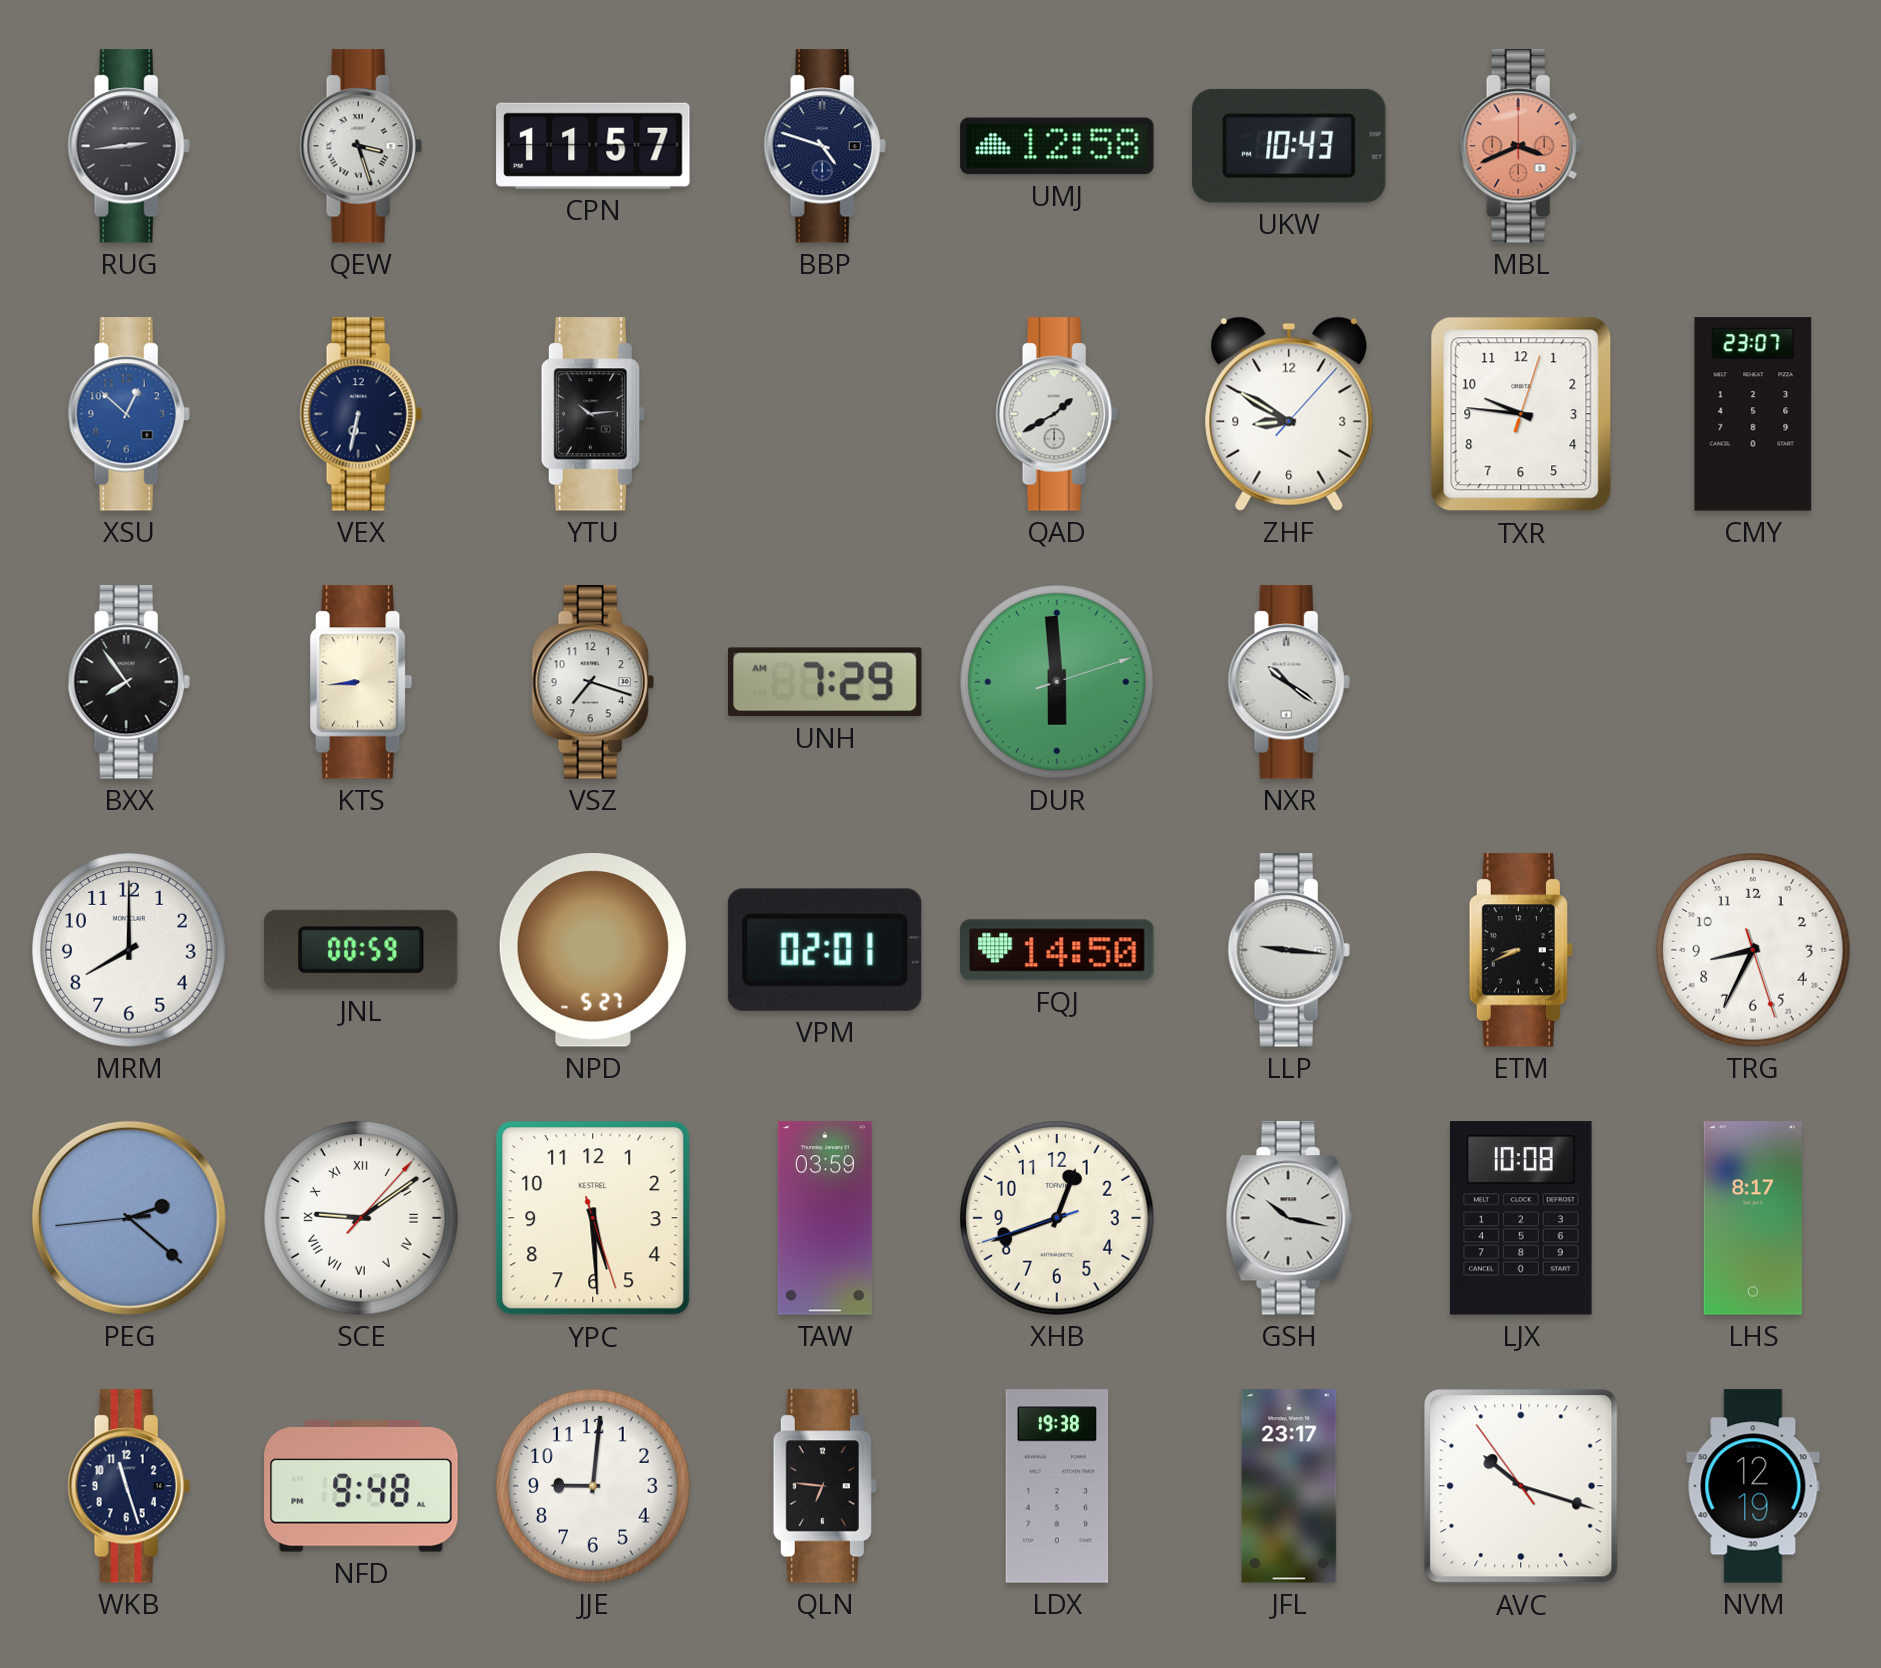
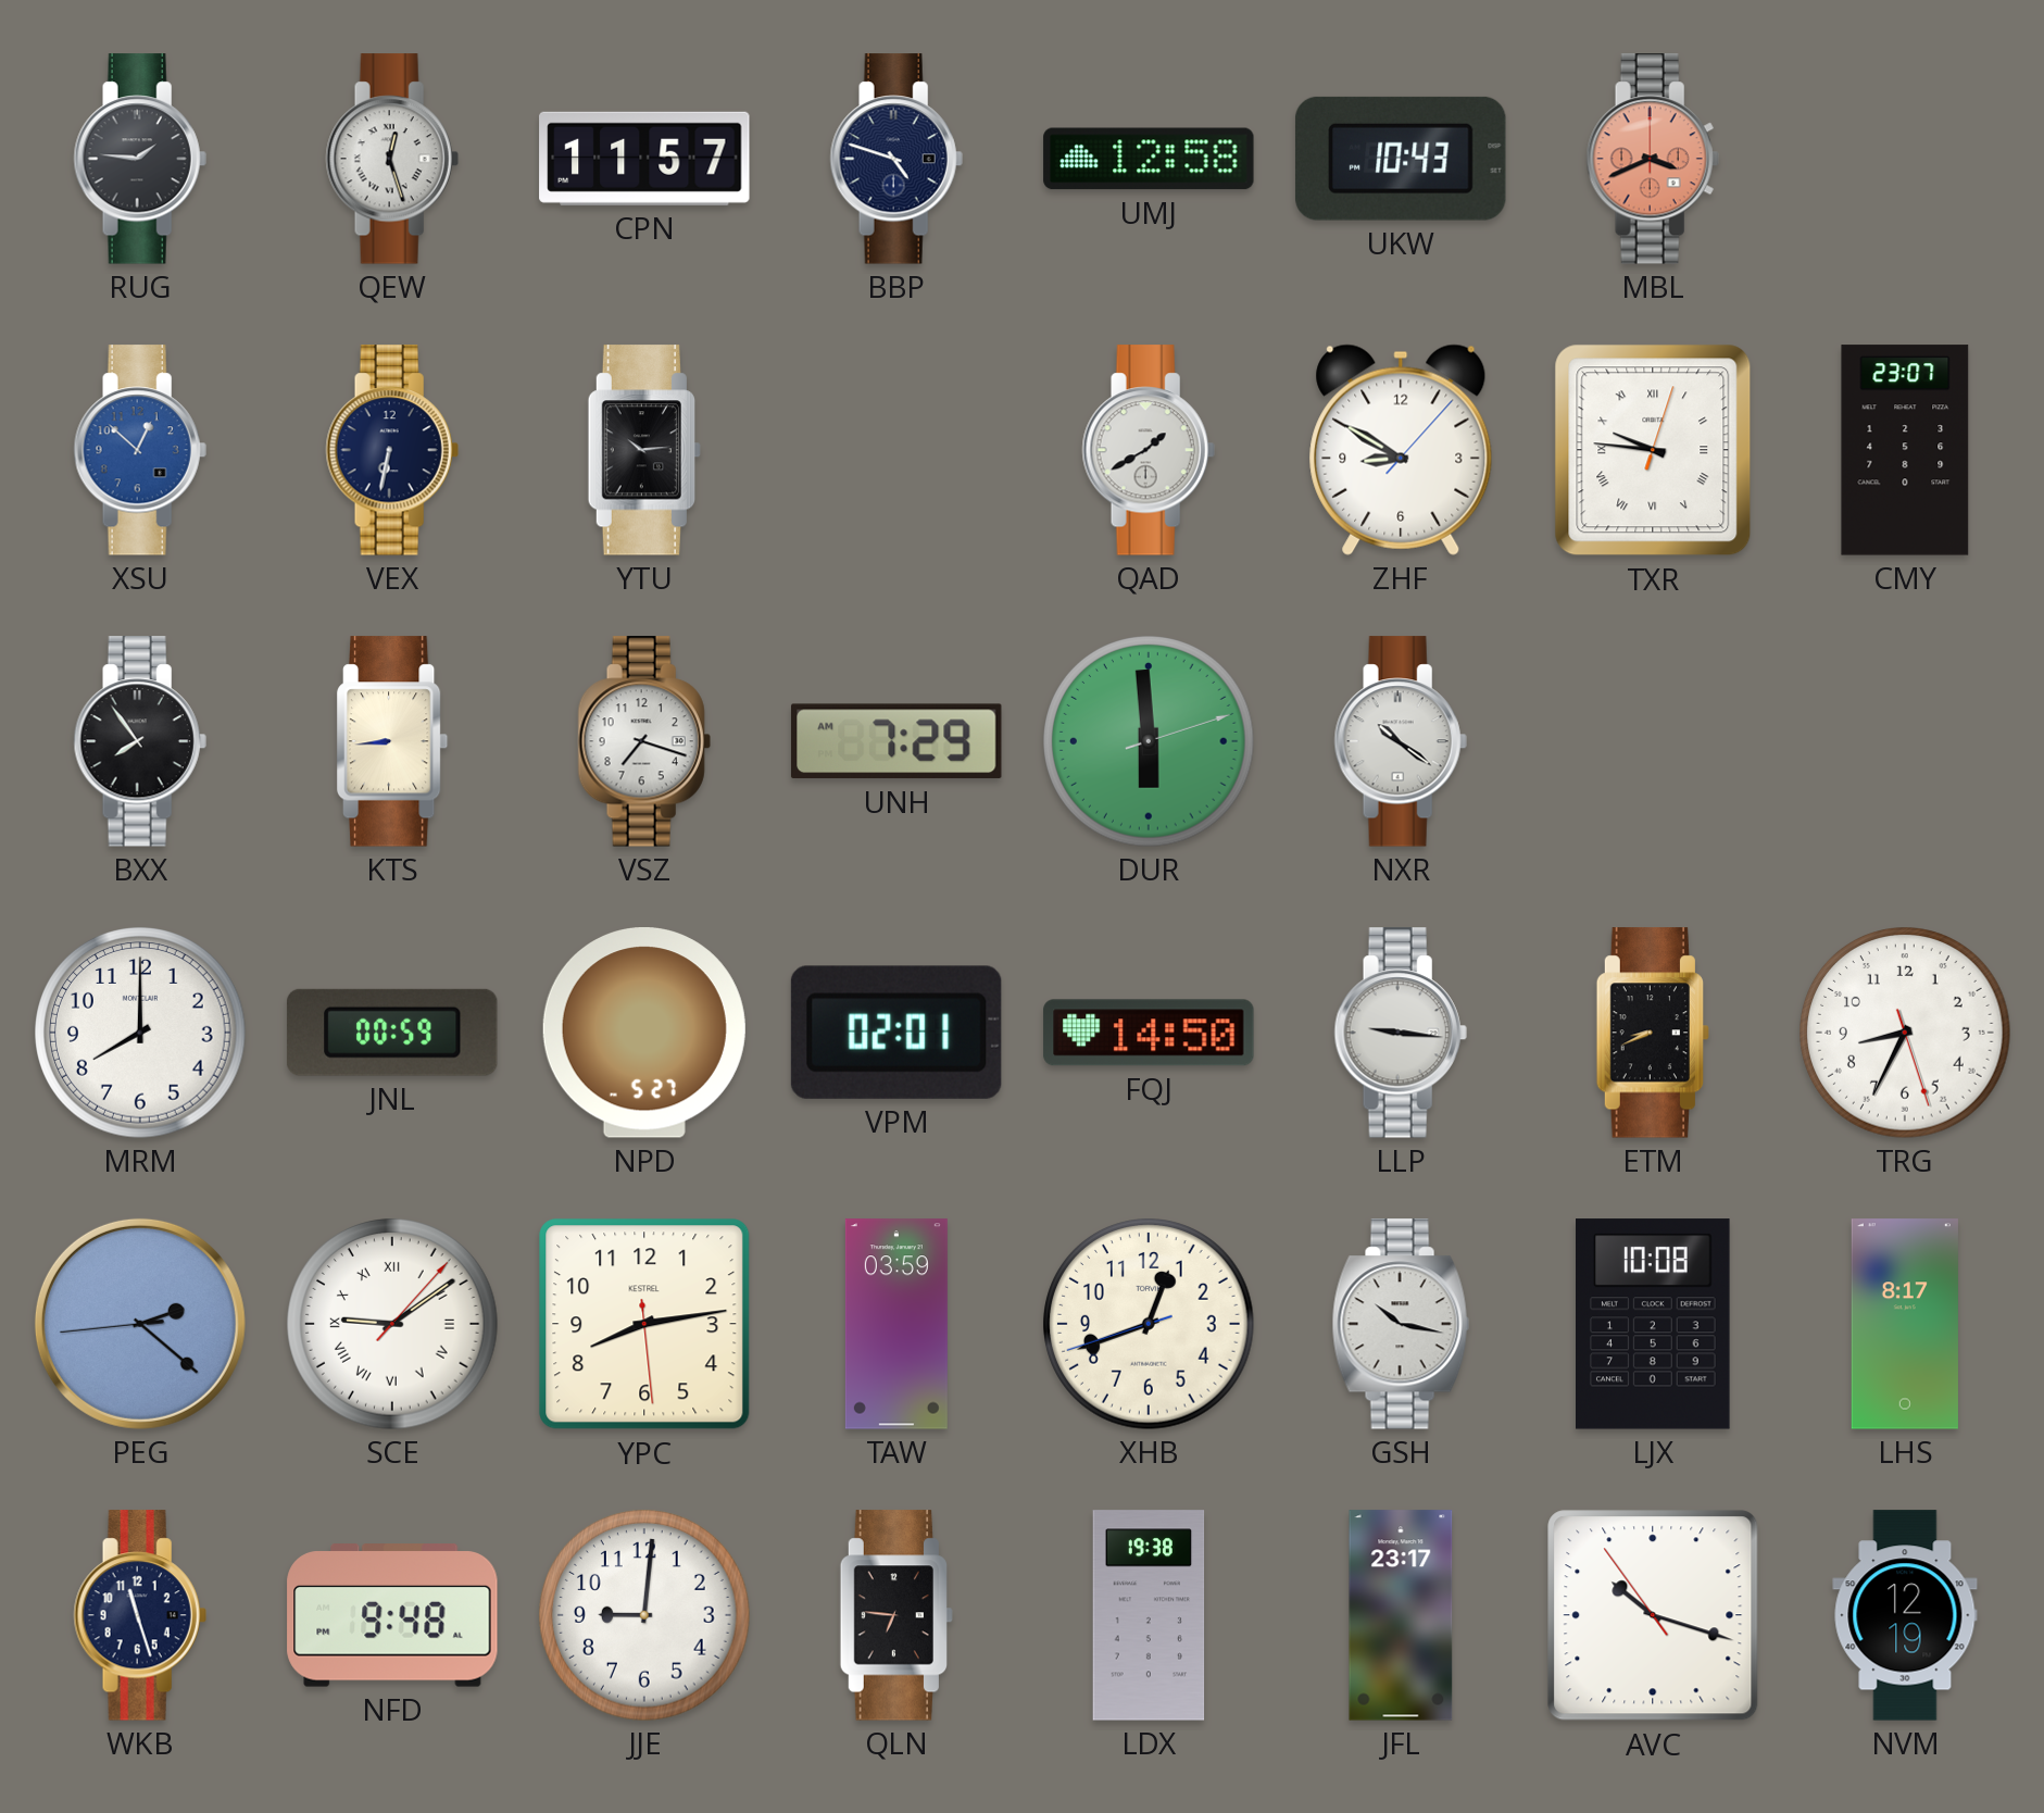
RUG: 2:44 -> 1:46 (140, 159)
QEW: 3:27 -> 12:27 (392, 159)
TXR numerals: Arabic -> Roman (1653, 450)
YPC: 5:29 -> 8:13 (644, 1324)
